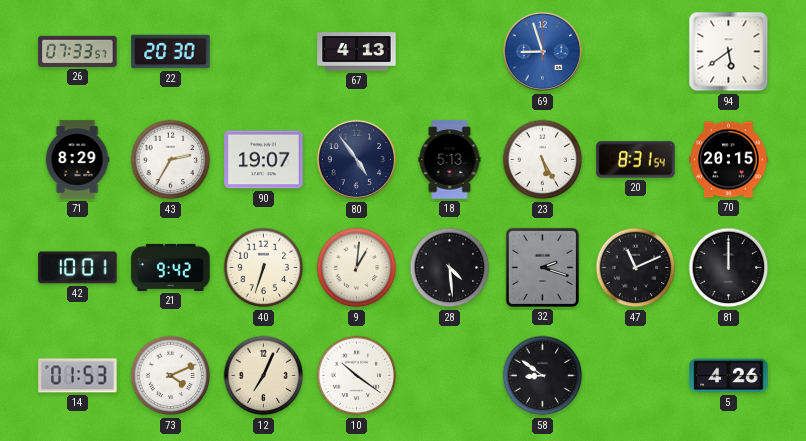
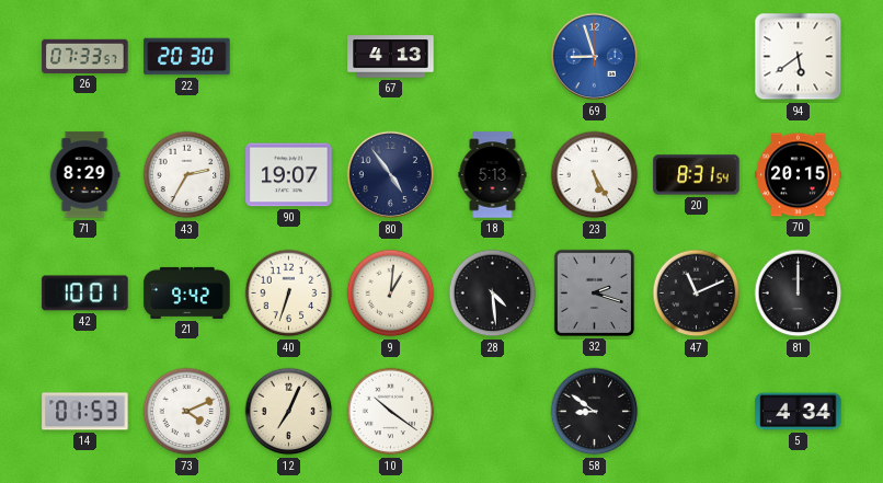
5: 4:26 -> 4:34 (799, 412)
